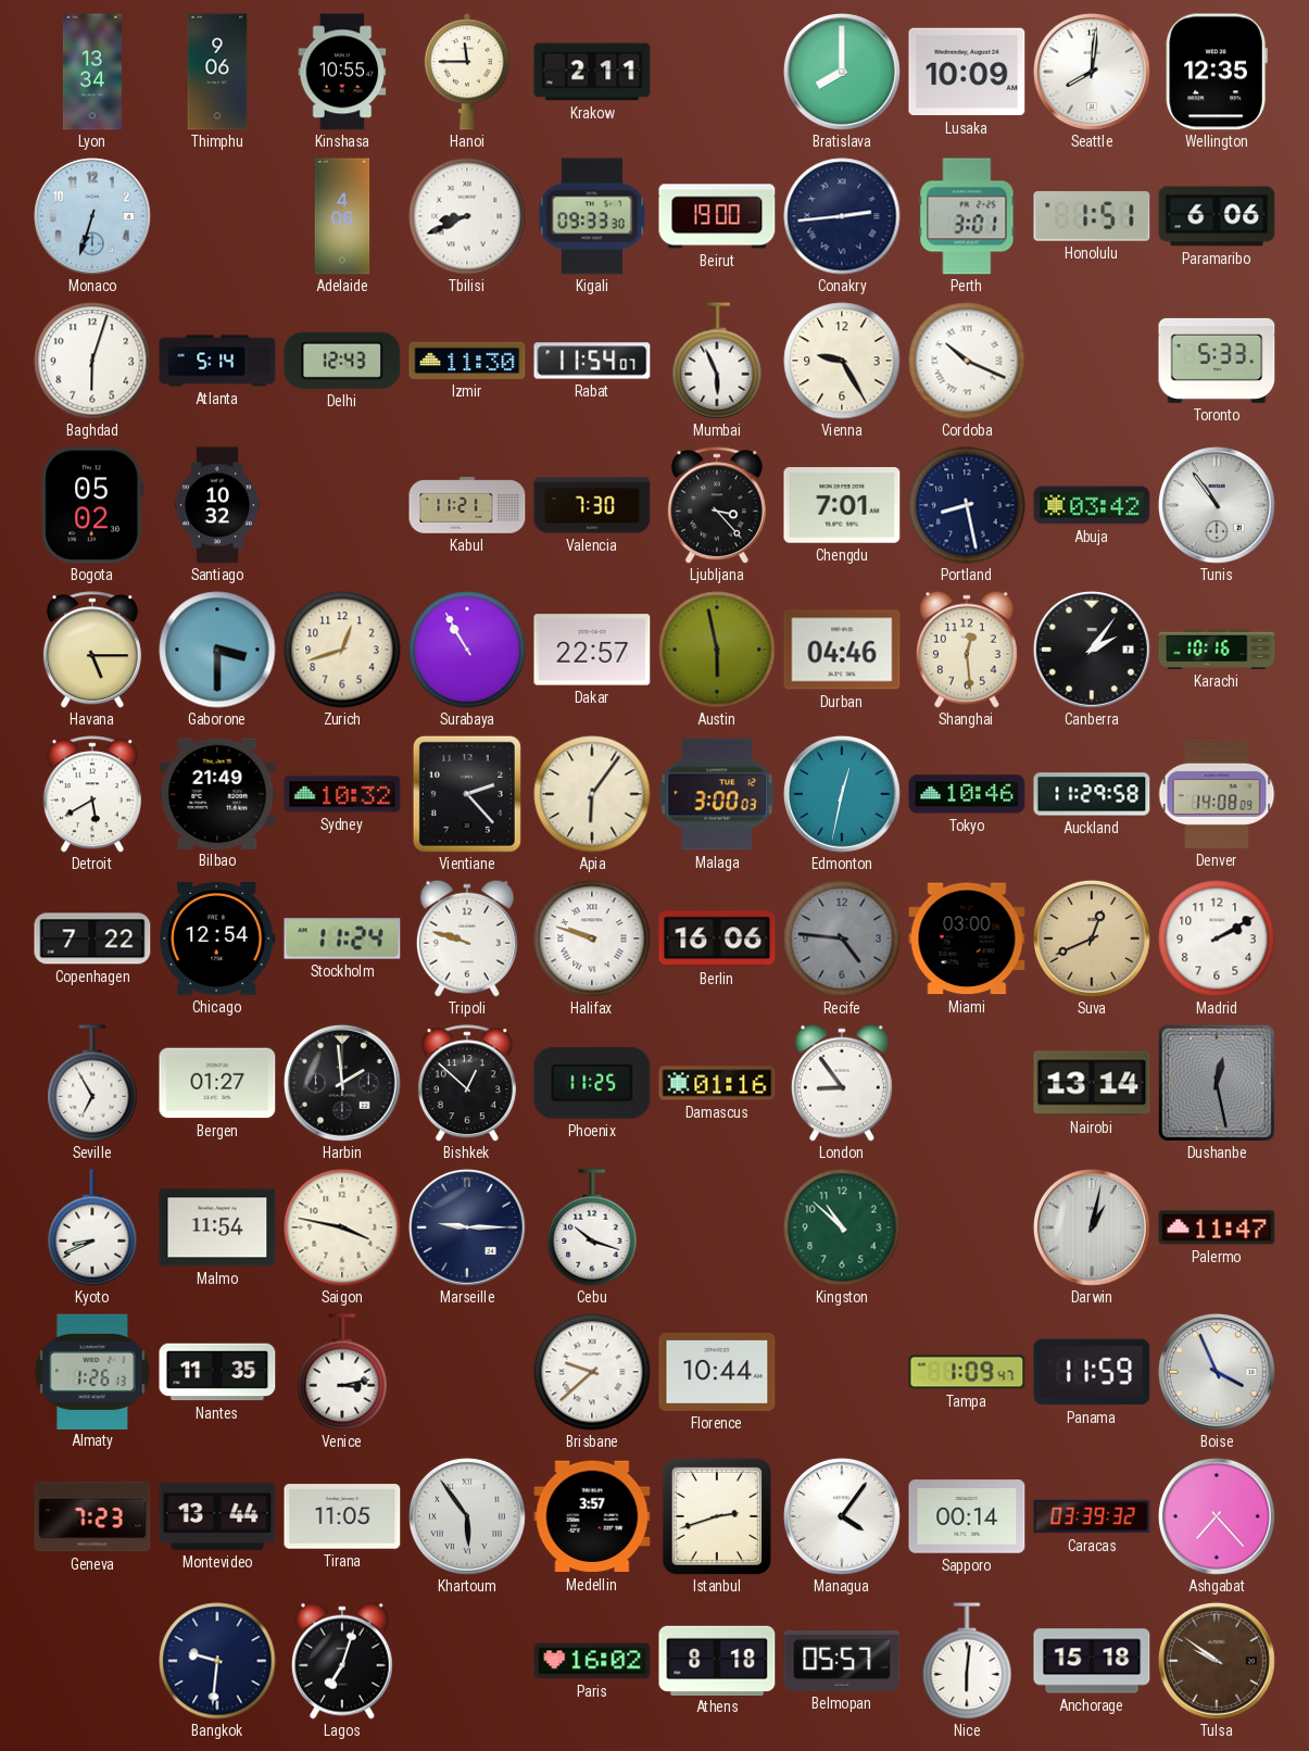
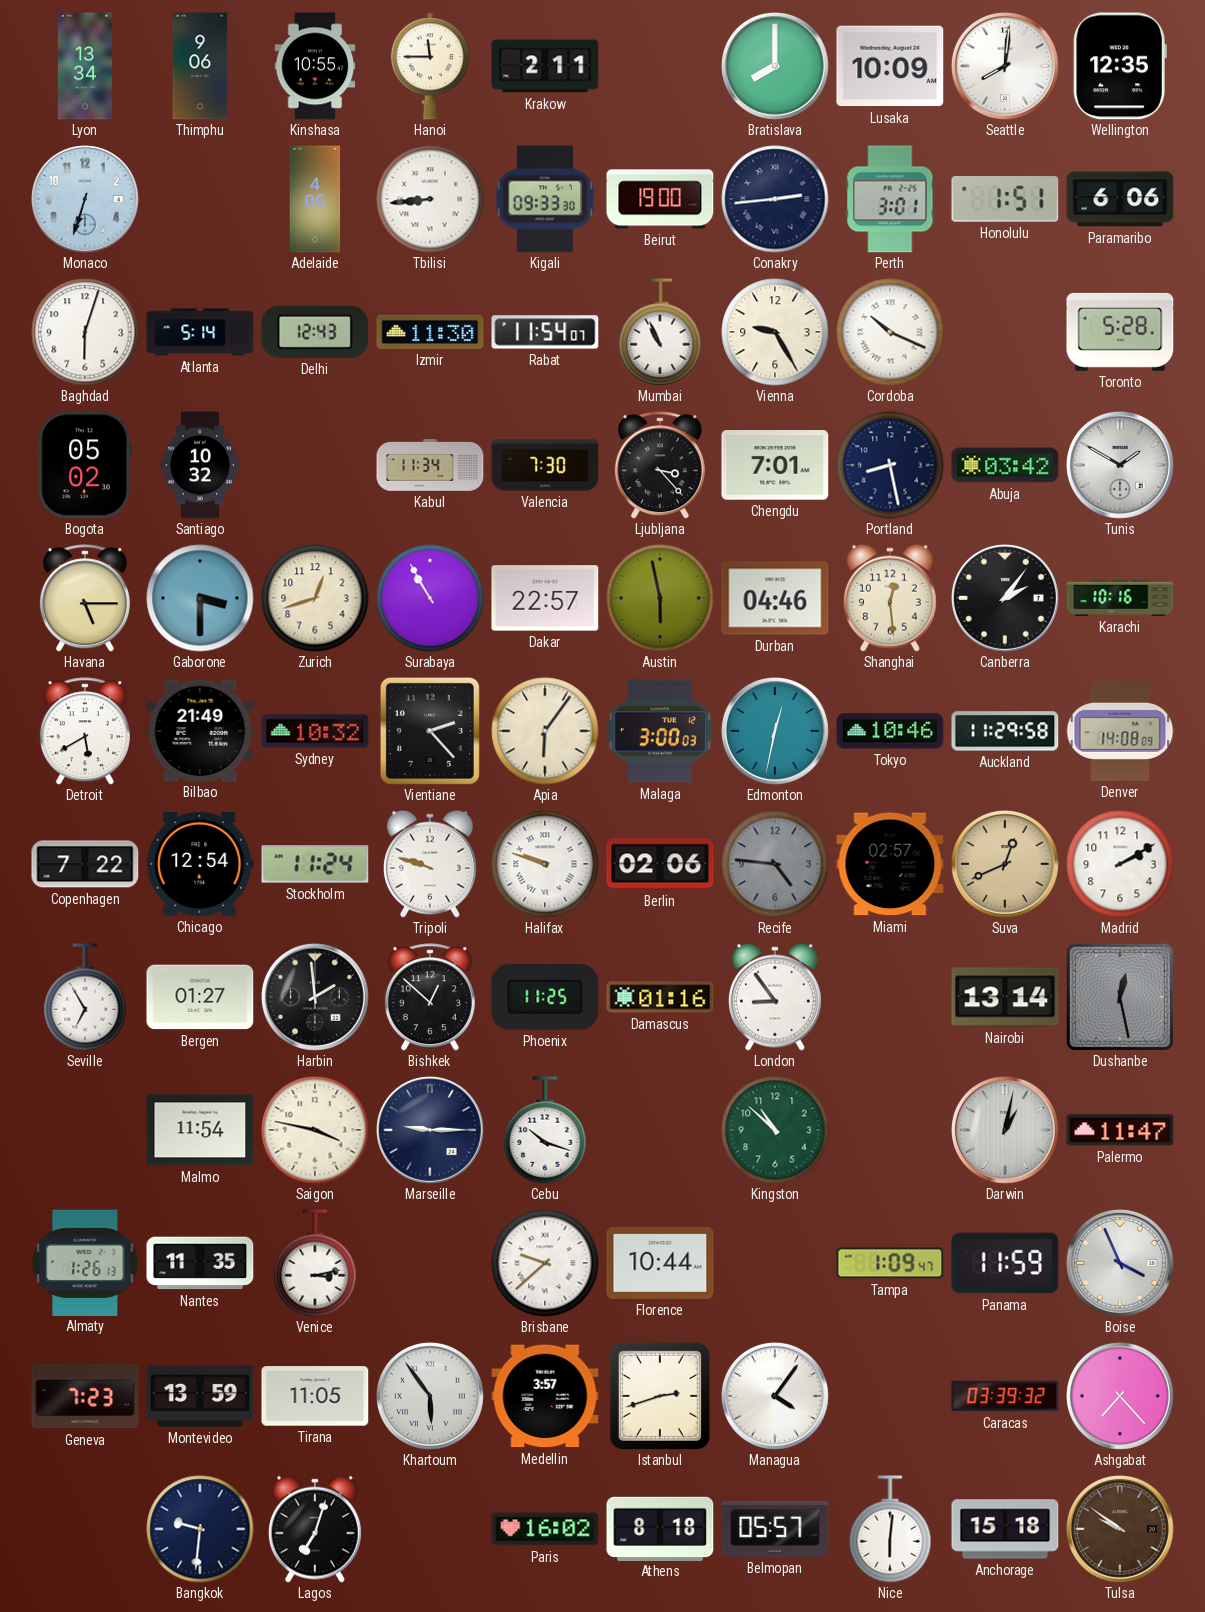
Tbilisi: 8:41 -> 8:44 (430, 199)
Mumbai: 5:56 -> 10:56 (660, 332)
Toronto: 5:33 -> 5:28 (1120, 332)
Kabul: 11:21 -> 11:34 (430, 465)
Tunis: 10:54 -> 1:50 (1120, 465)
Berlin: 16:06 -> 02:06 (660, 864)
Miami: 03:00 -> 02:57 (890, 864)
Kyoto: 8:41 -> none (92, 1227)
Montevideo: 13:44 -> 13:59 (200, 1396)
Sapporo: 00:14 -> none (967, 1516)
